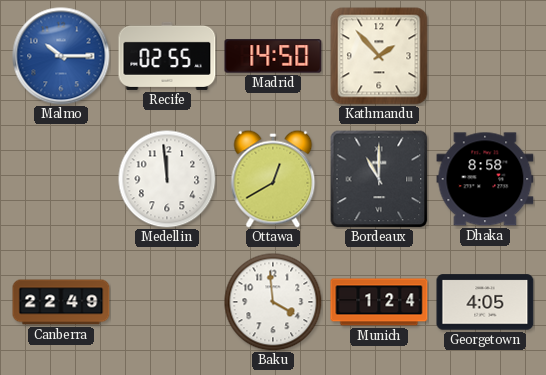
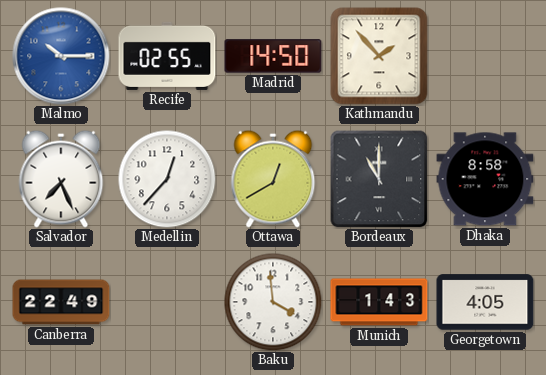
Salvador: none -> 7:26 (61, 179)
Medellin: 11:59 -> 12:37 (167, 179)
Munich: 1:24 -> 1:43 (379, 302)
